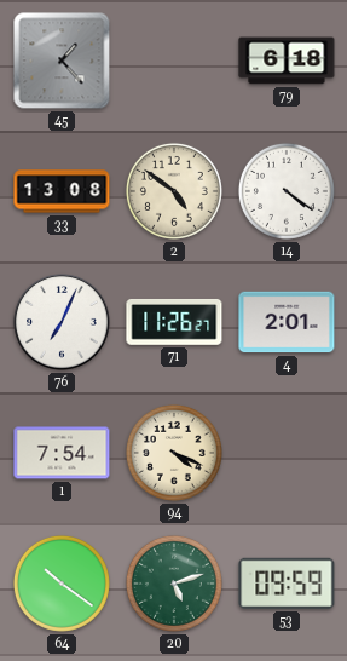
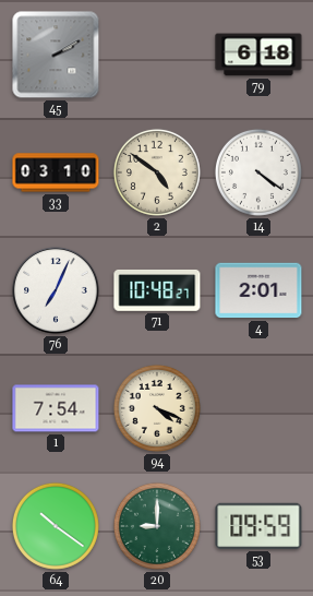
45: 1:23 -> 2:10 (56, 55)
33: 13:08 -> 03:10 (56, 172)
71: 11:26 -> 10:48 (157, 290)
20: 5:12 -> 9:00 (157, 526)
